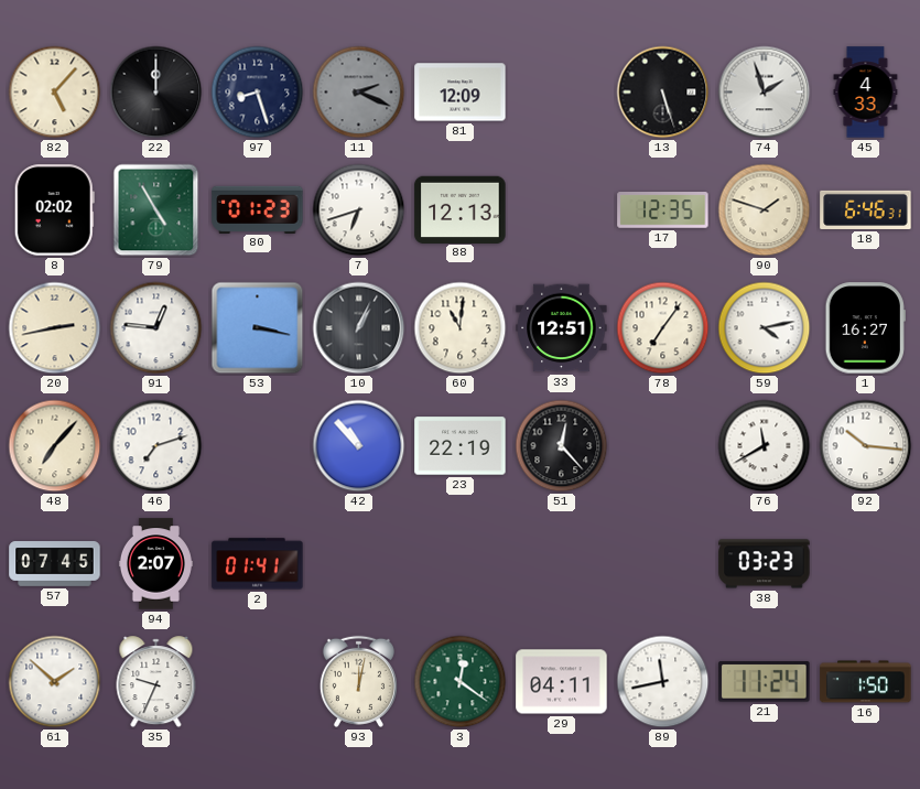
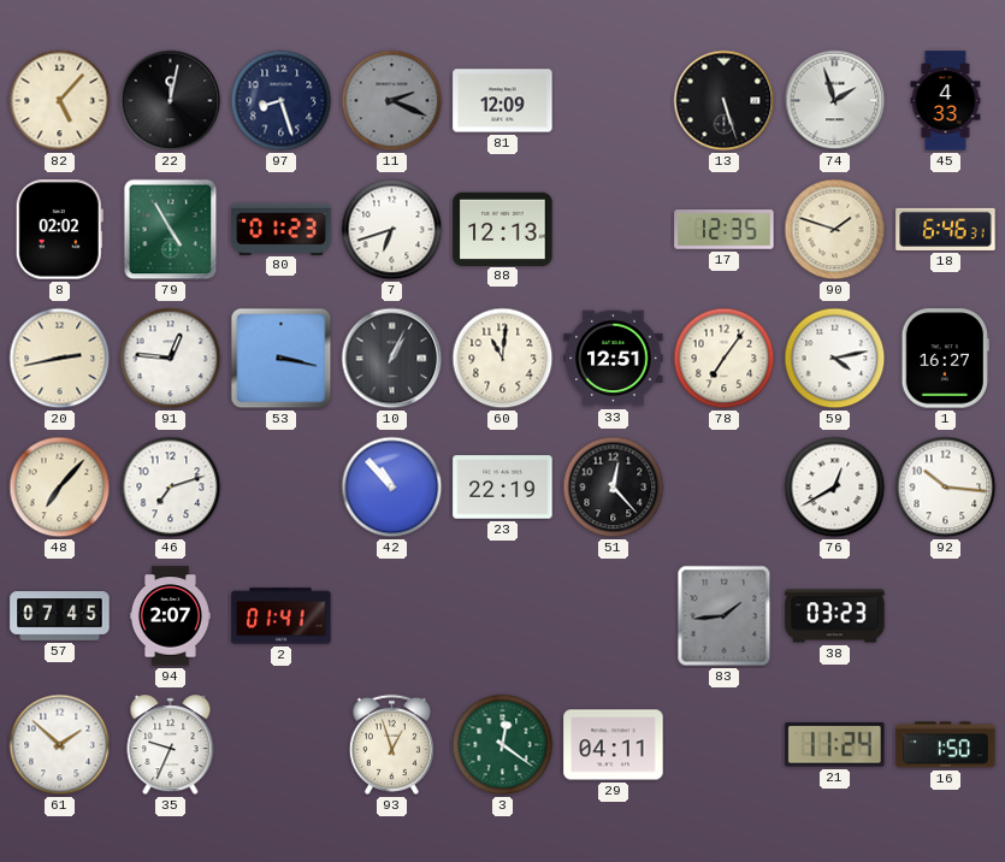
22: 12:00 -> 12:02 (171, 101)
76: 11:40 -> 12:40 (835, 488)
83: none -> 1:44 (725, 616)
93: 12:02 -> 12:57 (391, 744)
89: 11:43 -> none (663, 682)
